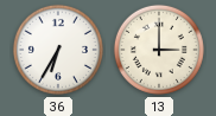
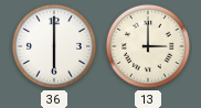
36: 6:35 -> 6:00 (54, 46)
